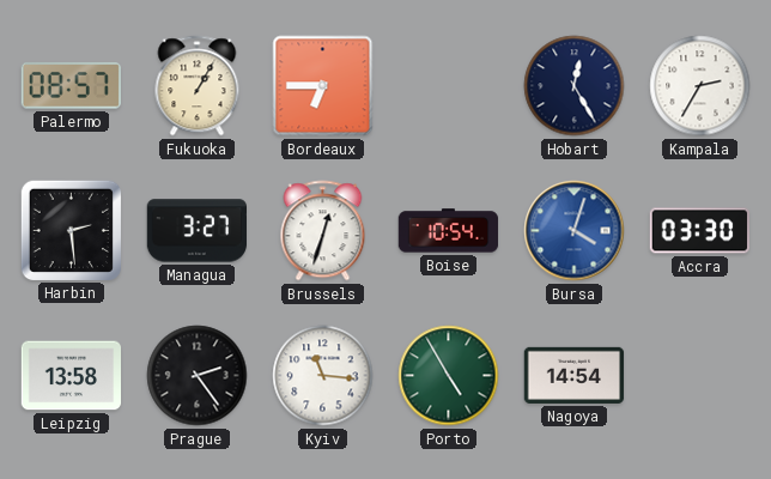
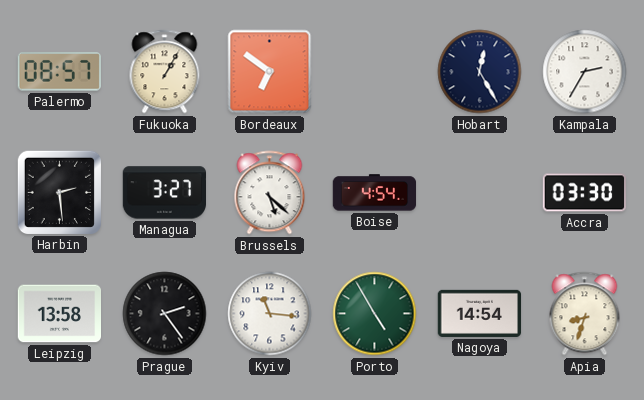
Bordeaux: 6:45 -> 6:51 (270, 72)
Brussels: 12:33 -> 5:22 (270, 193)
Boise: 10:54 -> 4:54 (375, 193)
Bursa: 4:03 -> none (575, 231)
Apia: none -> 8:33 (585, 314)
